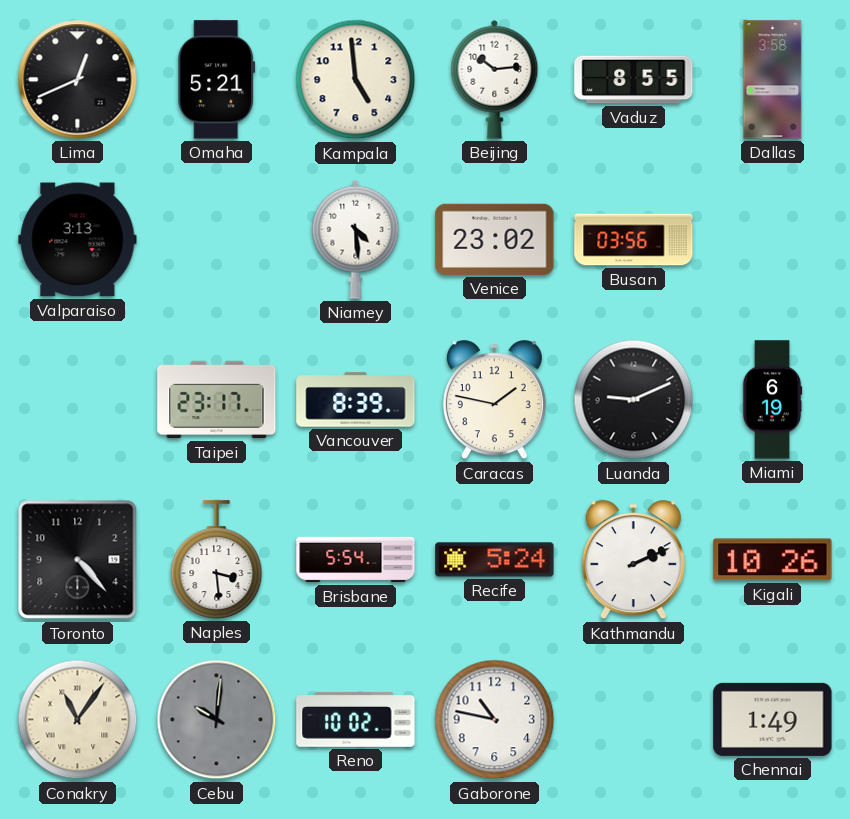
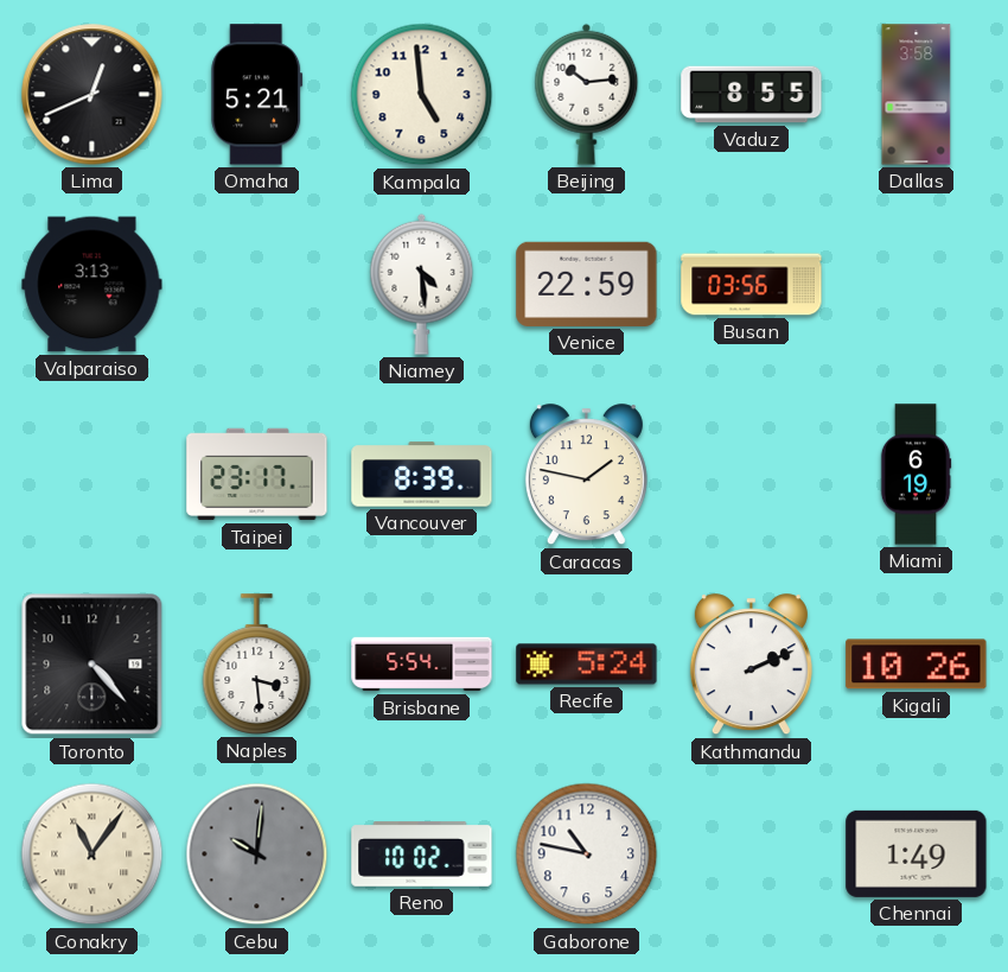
Venice: 23:02 -> 22:59 (587, 284)
Luanda: 9:11 -> none (634, 400)
